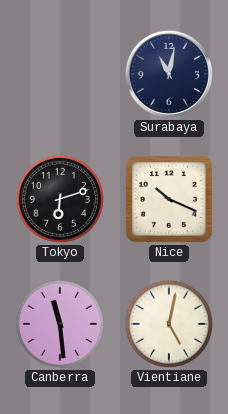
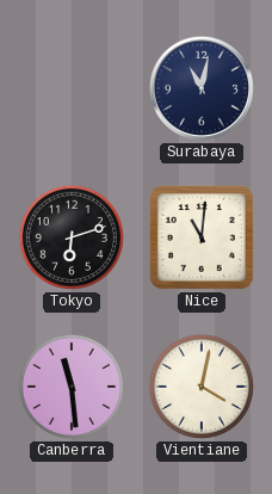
Nice: 10:19 -> 11:01 (202, 237)
Vientiane: 5:02 -> 4:02 (202, 387)
